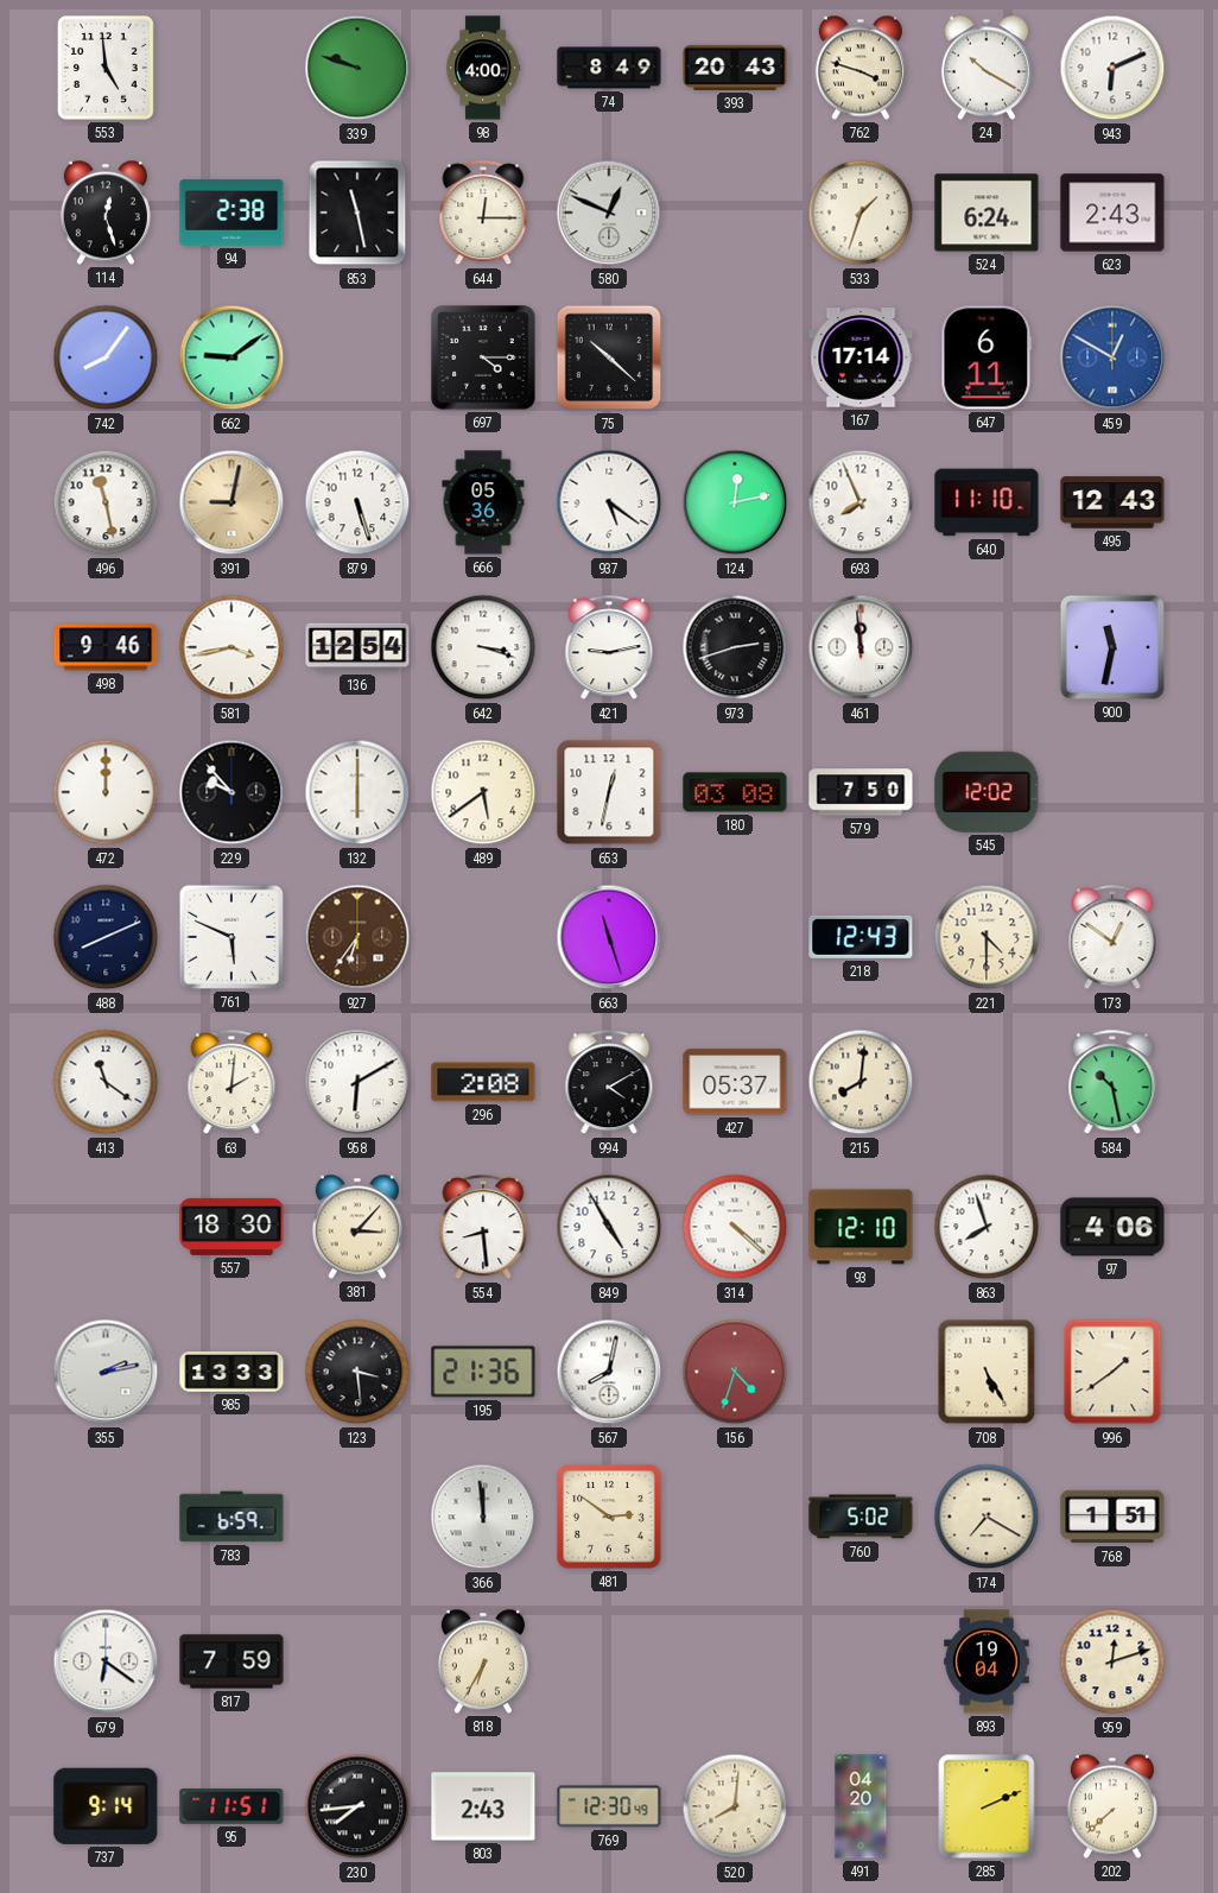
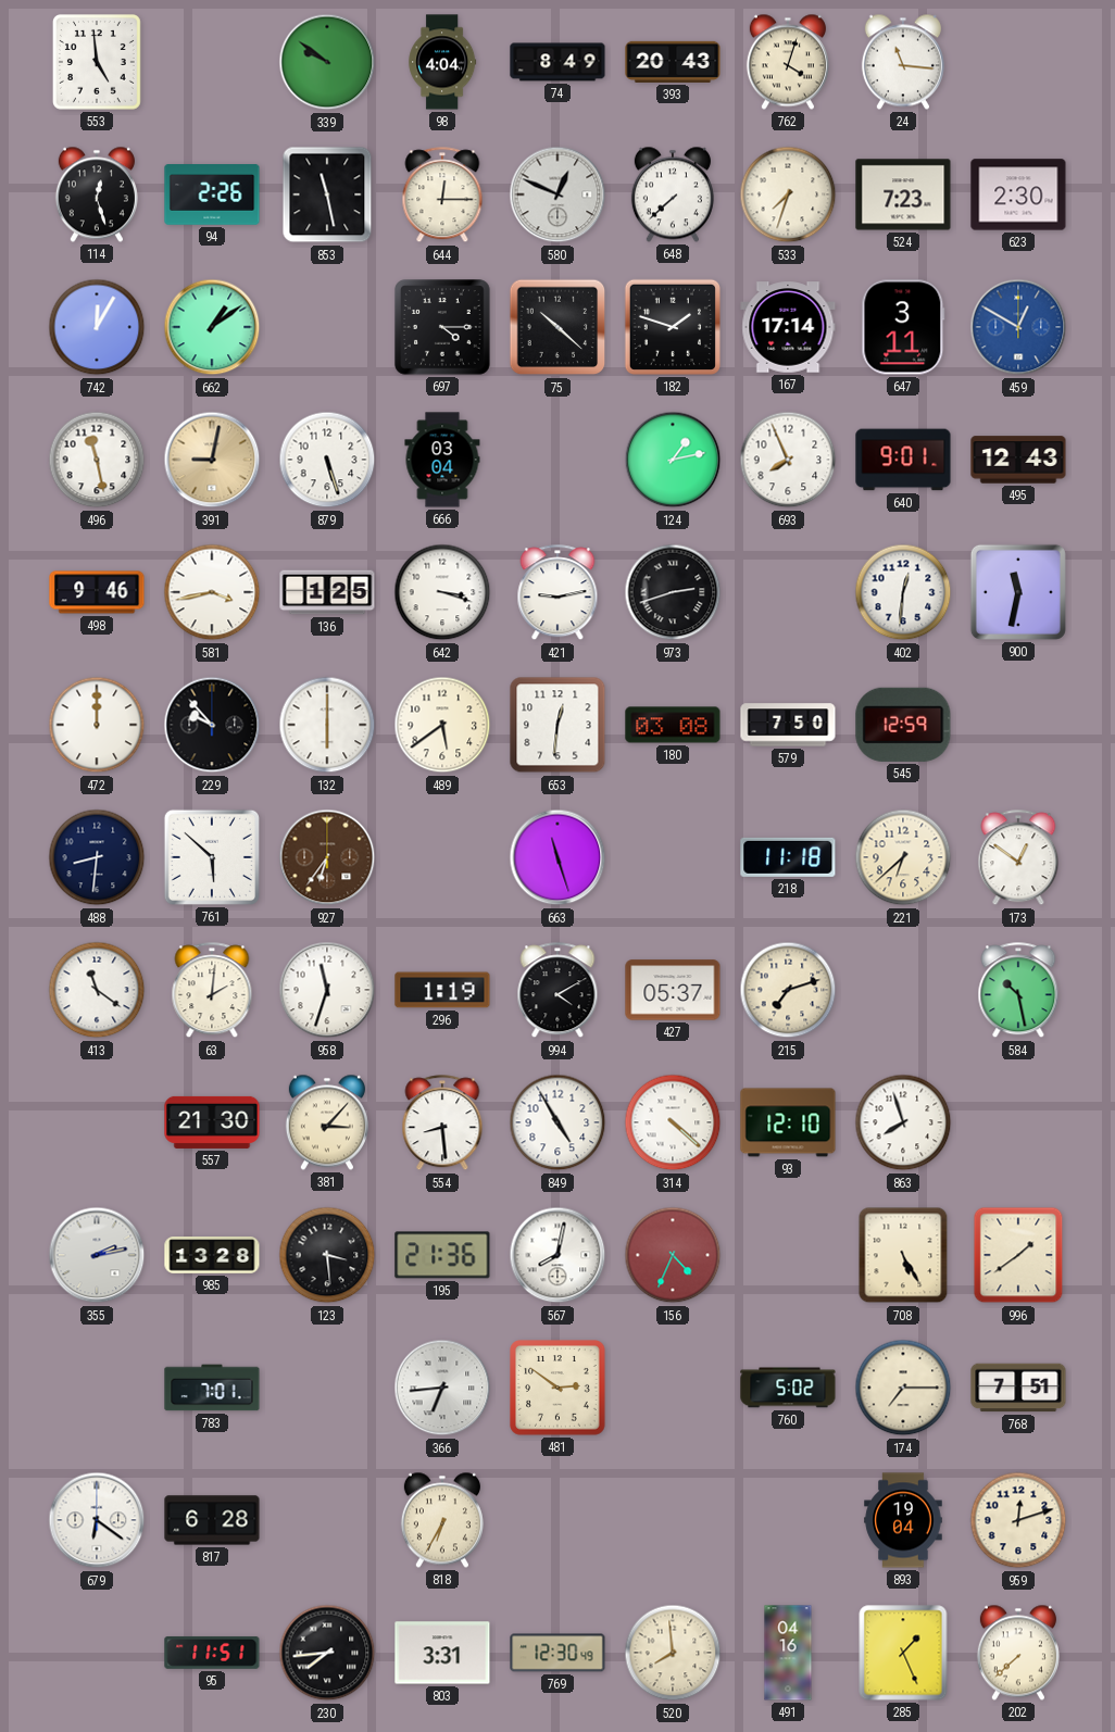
339: 9:48 -> 9:51 (327, 62)
98: 4:00 -> 4:04 (442, 62)
762: 3:48 -> 4:03 (788, 62)
24: 10:20 -> 11:16 (903, 62)
943: 6:11 -> none (1112, 68)
94: 2:38 -> 2:26 (212, 194)
648: none -> 7:38 (673, 194)
533: 1:33 -> 7:33 (788, 194)
524: 6:24 -> 7:23 (903, 194)
623: 2:43 -> 2:30 (1018, 194)
742: 8:06 -> 12:05 (97, 327)
662: 9:09 -> 1:09 (212, 327)
182: none -> 1:48 (673, 327)
647: 6:11 -> 3:11 (903, 327)
666: 05:36 -> 03:04 (442, 460)
937: 5:21 -> none (609, 502)
124: 12:13 -> 1:13 (673, 460)
640: 11:10 -> 9:01 (903, 460)
136: 12:54 -> 1:25 (327, 592)
461: 11:59 -> none (861, 647)
402: none -> 12:31 (903, 592)
653: 12:32 -> 12:31 (557, 725)
545: 12:02 -> 12:59 (903, 725)
488: 8:11 -> 8:31 (97, 857)
761: 5:49 -> 5:52 (212, 857)
218: 12:43 -> 11:18 (788, 857)
221: 4:30 -> 6:38 (903, 857)
958: 6:10 -> 11:33 (327, 990)
296: 2:08 -> 1:19 (442, 990)
215: 8:01 -> 7:12 (788, 990)
557: 18:30 -> 21:30 (212, 1122)
97: 4:06 -> none (1112, 1227)
985: 13:33 -> 13:28 (212, 1255)
156: 4:33 -> 4:34 (673, 1255)
783: 6:59 -> 7:01 (212, 1388)
366: 11:59 -> 6:44 (442, 1388)
174: 7:20 -> 7:15 (903, 1388)
768: 1:51 -> 7:51 (1018, 1388)
817: 7:59 -> 6:28 (212, 1520)
737: 9:14 -> none (106, 1806)
803: 2:43 -> 3:31 (442, 1653)
520: 8:01 -> 7:59 (673, 1653)
491: 04:20 -> 04:16 (788, 1653)
285: 2:11 -> 1:26 (903, 1653)
